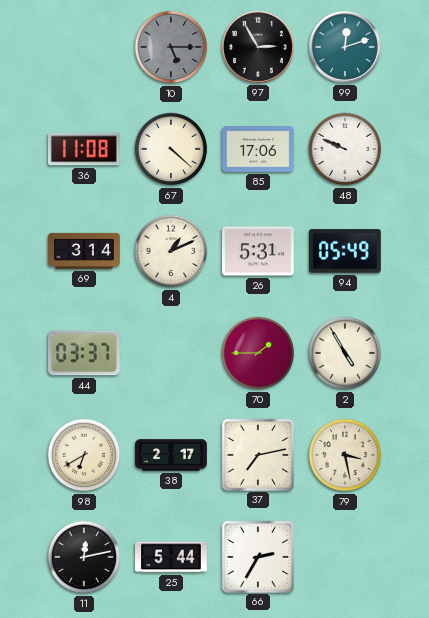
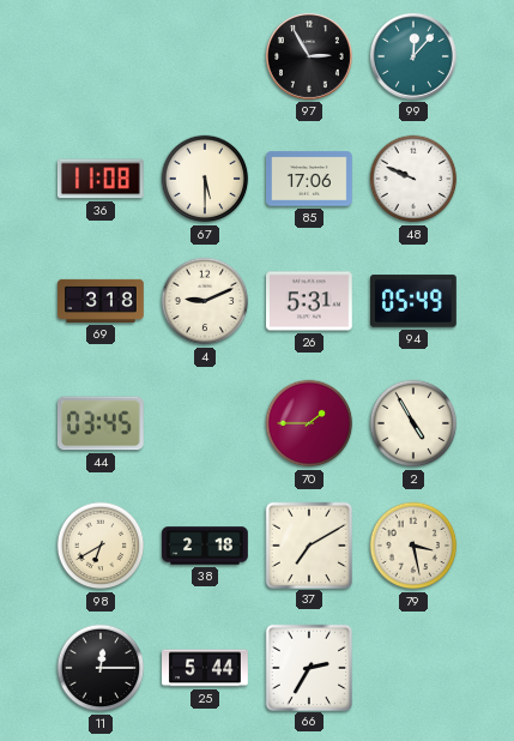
10: 5:15 -> none (171, 47)
99: 12:12 -> 12:07 (413, 56)
67: 4:22 -> 5:30 (205, 179)
69: 3:14 -> 3:18 (102, 301)
4: 1:11 -> 9:11 (205, 301)
44: 03:37 -> 03:45 (101, 423)
38: 2:17 -> 2:18 (205, 546)
37: 7:13 -> 7:10 (308, 544)
11: 12:13 -> 12:15 (101, 668)
